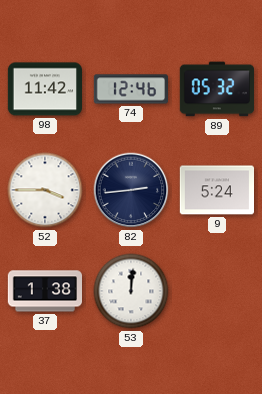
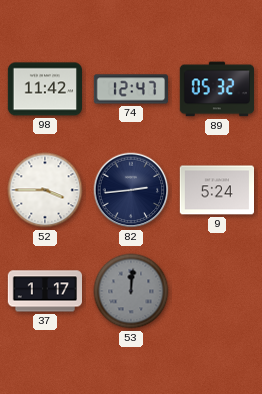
74: 12:46 -> 12:47 (130, 89)
37: 1:38 -> 1:17 (44, 291)
53 dial: white -> grey (131, 291)
